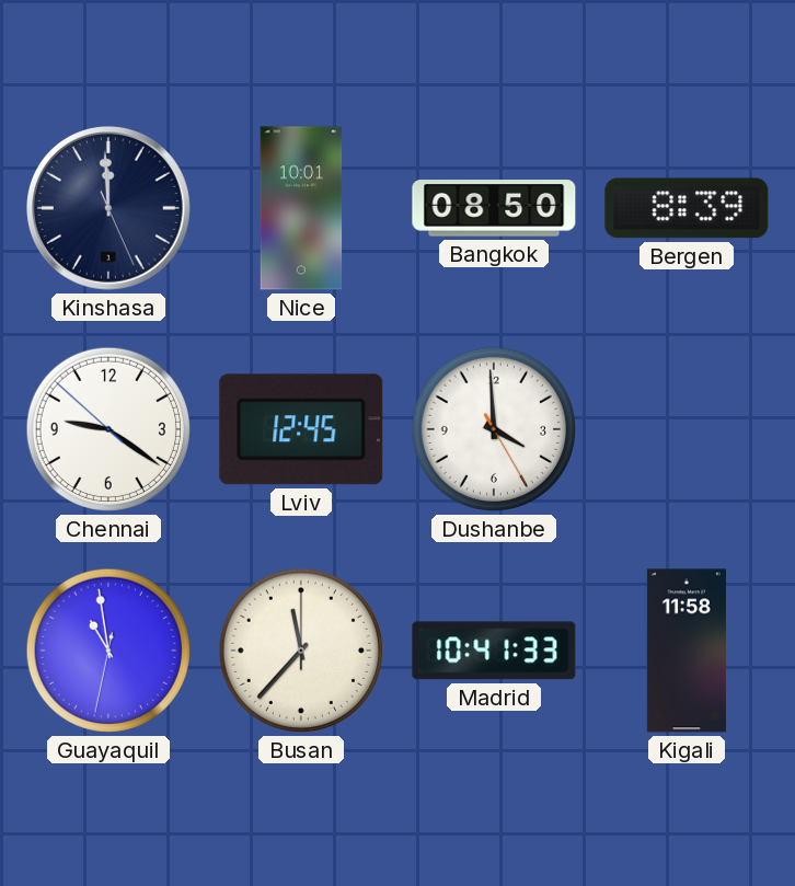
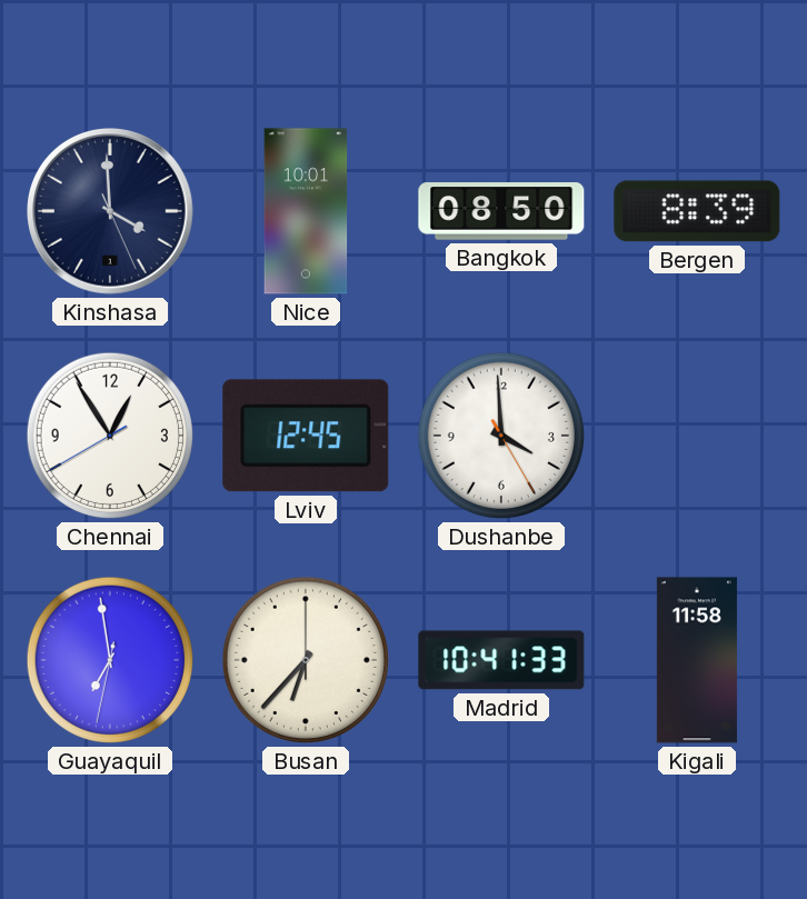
Kinshasa: 11:59 -> 3:59 (110, 211)
Chennai: 9:20 -> 12:54 (110, 436)
Guayaquil: 10:58 -> 6:58 (110, 660)
Busan: 11:37 -> 6:37 (306, 660)
